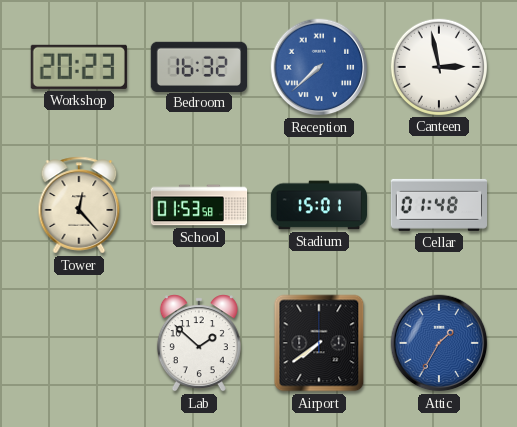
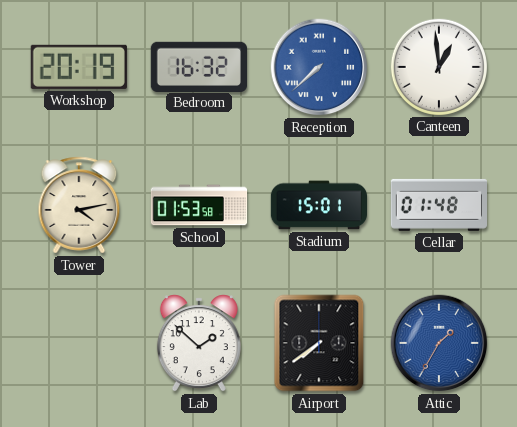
Workshop: 20:23 -> 20:19 (79, 67)
Canteen: 2:58 -> 12:59 (438, 66)
Tower: 12:23 -> 4:13 (79, 205)
